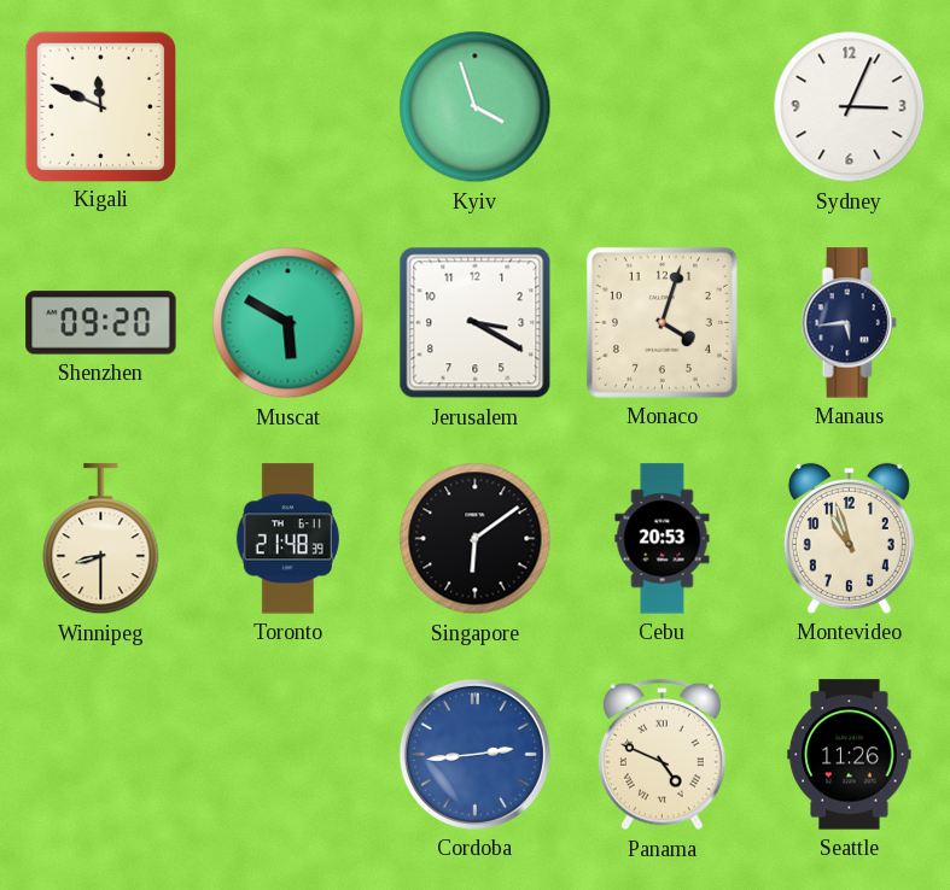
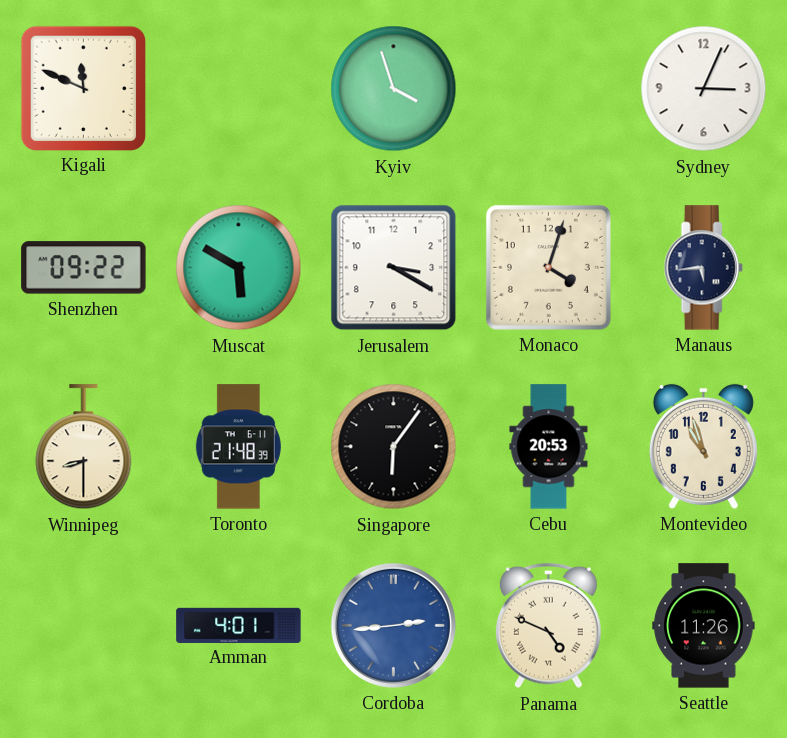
Shenzhen: 09:20 -> 09:22 (84, 268)
Singapore: 6:09 -> 6:06 (394, 447)
Amman: none -> 4:01 (239, 625)
